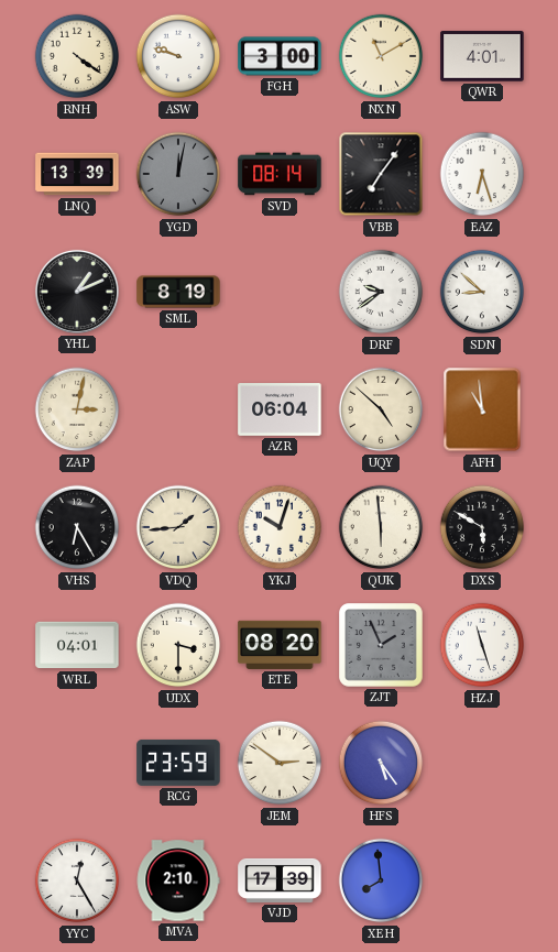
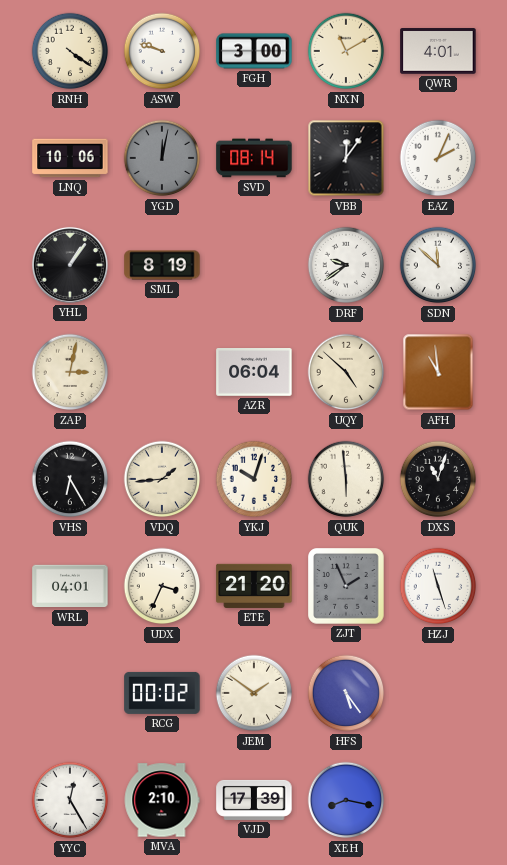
LNQ: 13:39 -> 10:06 (70, 158)
VBB: 7:06 -> 12:06 (346, 158)
EAZ: 6:27 -> 2:04 (438, 158)
YHL: 1:11 -> 1:06 (70, 265)
SDN: 8:52 -> 11:52 (438, 265)
DXS: 5:50 -> 11:03 (438, 479)
UDX: 3:30 -> 3:34 (162, 586)
ETE: 08:20 -> 21:20 (254, 586)
RCG: 23:59 -> 00:02 (162, 693)
JEM: 2:51 -> 1:51 (254, 693)
XEH: 7:59 -> 8:17 (346, 800)
